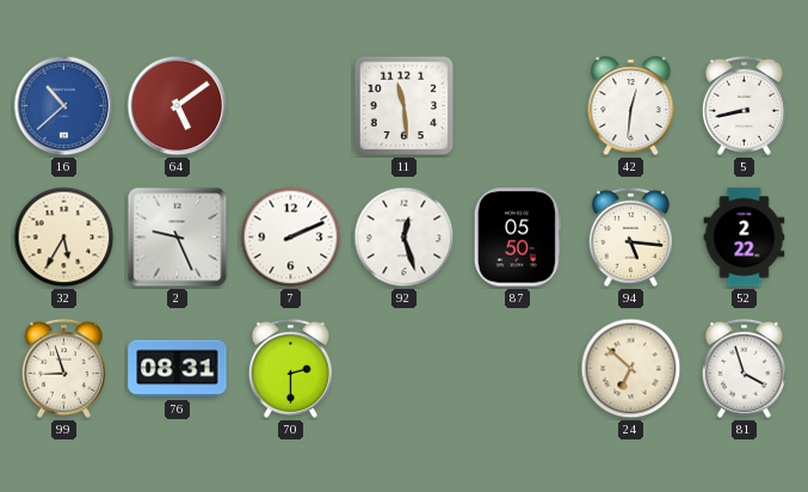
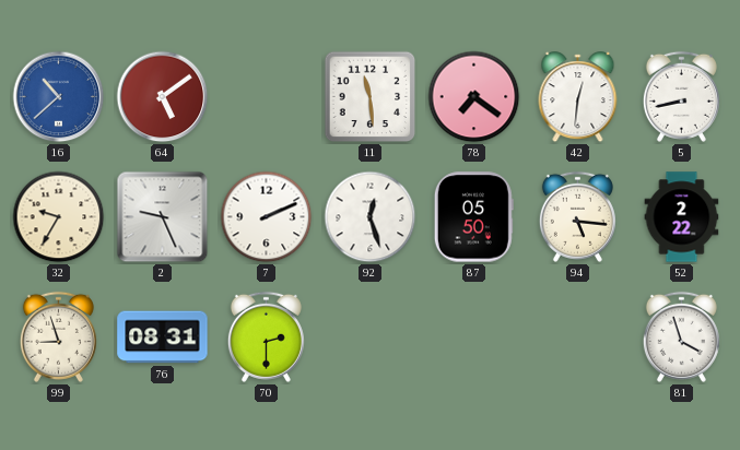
78: none -> 7:21 (474, 97)
32: 5:35 -> 9:35 (59, 217)
24: 6:52 -> none (631, 369)
